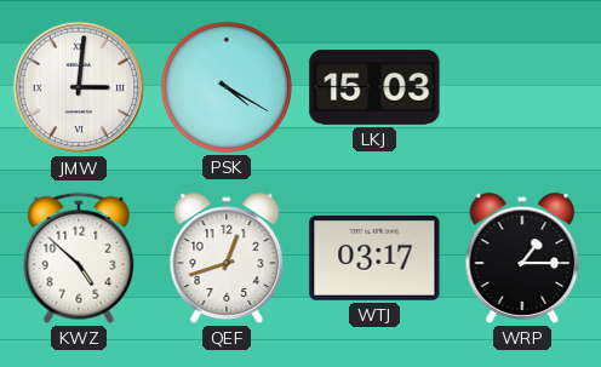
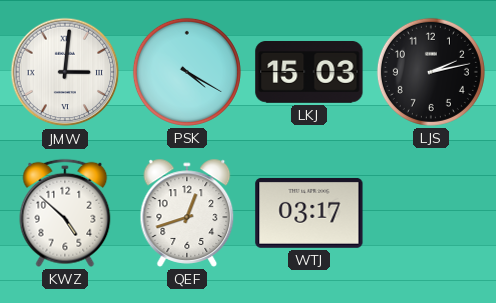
LJS: none -> 2:13 (431, 72)
WRP: 1:15 -> none (522, 258)
